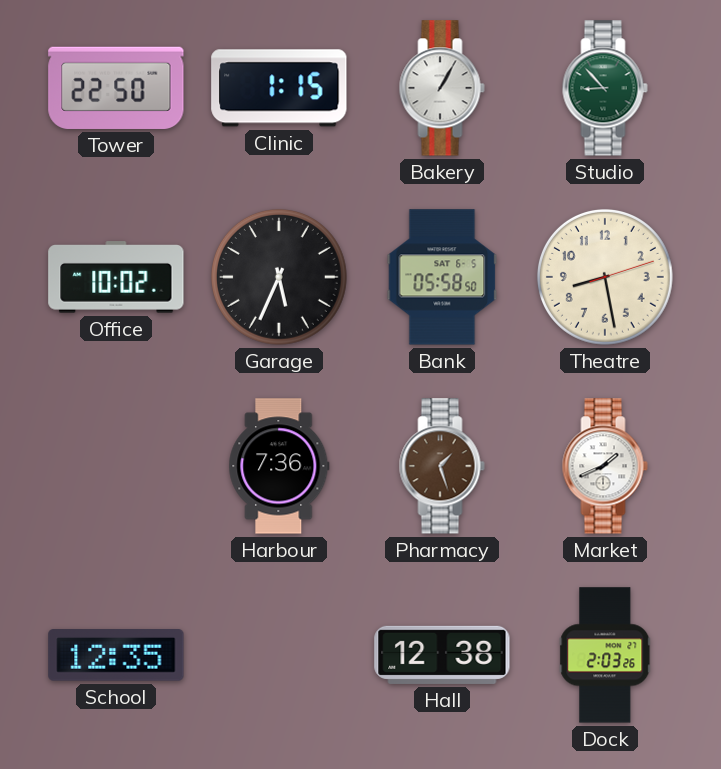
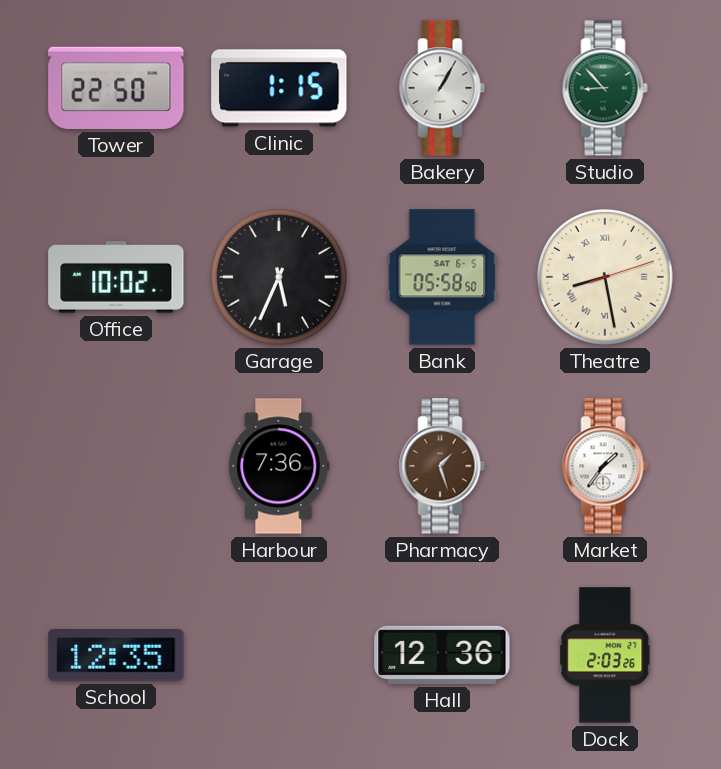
Theatre numerals: Arabic -> Roman (605, 277)
Market: 1:41 -> 1:36 (605, 466)
Hall: 12:38 -> 12:36 (442, 655)
